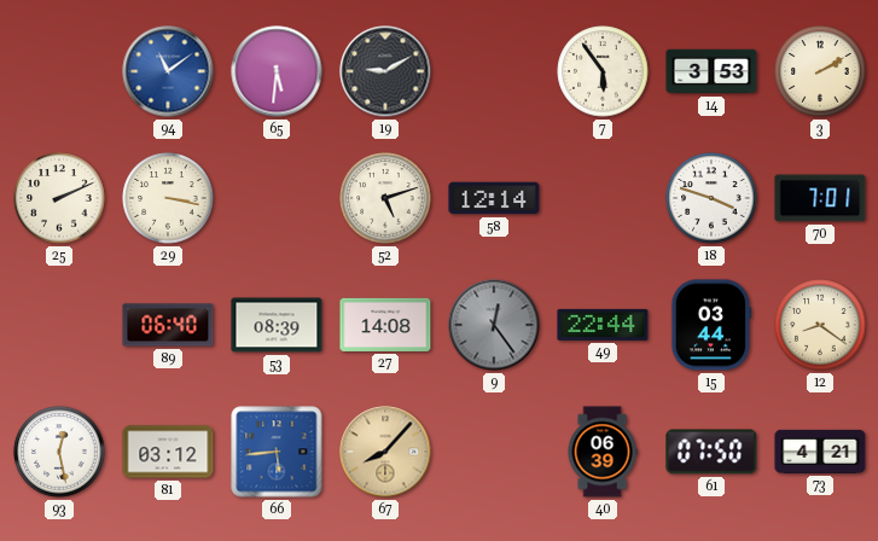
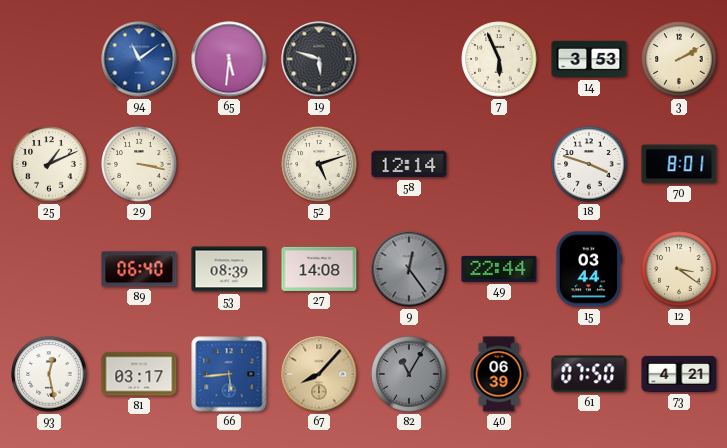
19: 9:10 -> 5:48 (319, 59)
7: 5:54 -> 5:56 (499, 59)
25: 2:11 -> 1:11 (49, 164)
70: 7:01 -> 8:01 (679, 164)
12: 8:21 -> 3:21 (679, 269)
81: 03:12 -> 03:17 (139, 374)
82: none -> 11:05 (409, 374)
